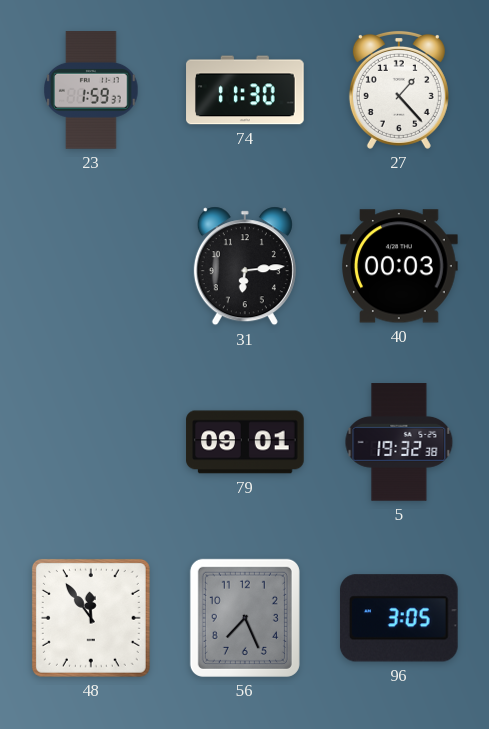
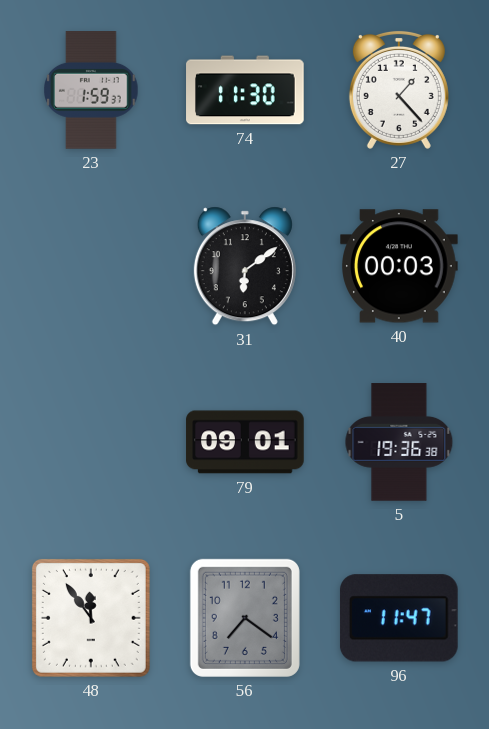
31: 6:14 -> 6:09 (245, 266)
5: 19:32 -> 19:36 (399, 442)
56: 7:26 -> 7:21 (245, 618)
96: 3:05 -> 11:47 (399, 618)
